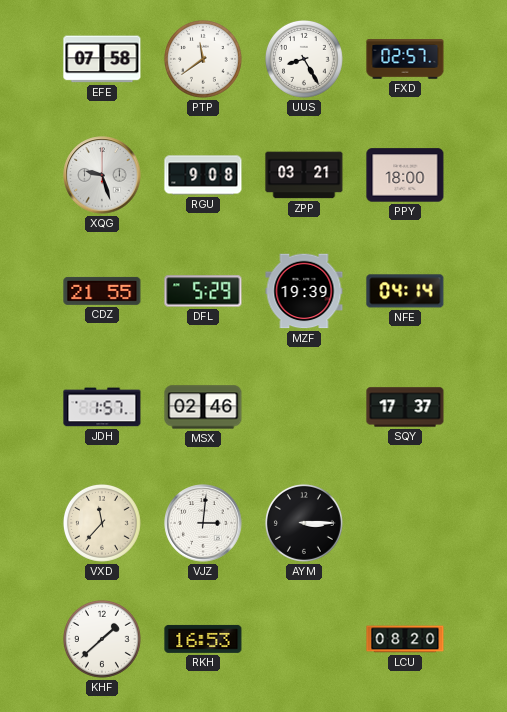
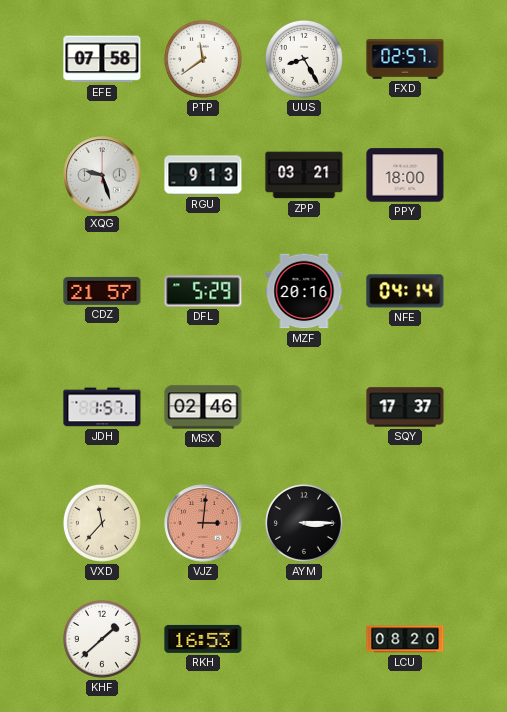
RGU: 9:08 -> 9:13 (203, 175)
CDZ: 21:55 -> 21:57 (102, 291)
MZF: 19:39 -> 20:16 (304, 291)
VJZ dial: white -> salmon (203, 523)
